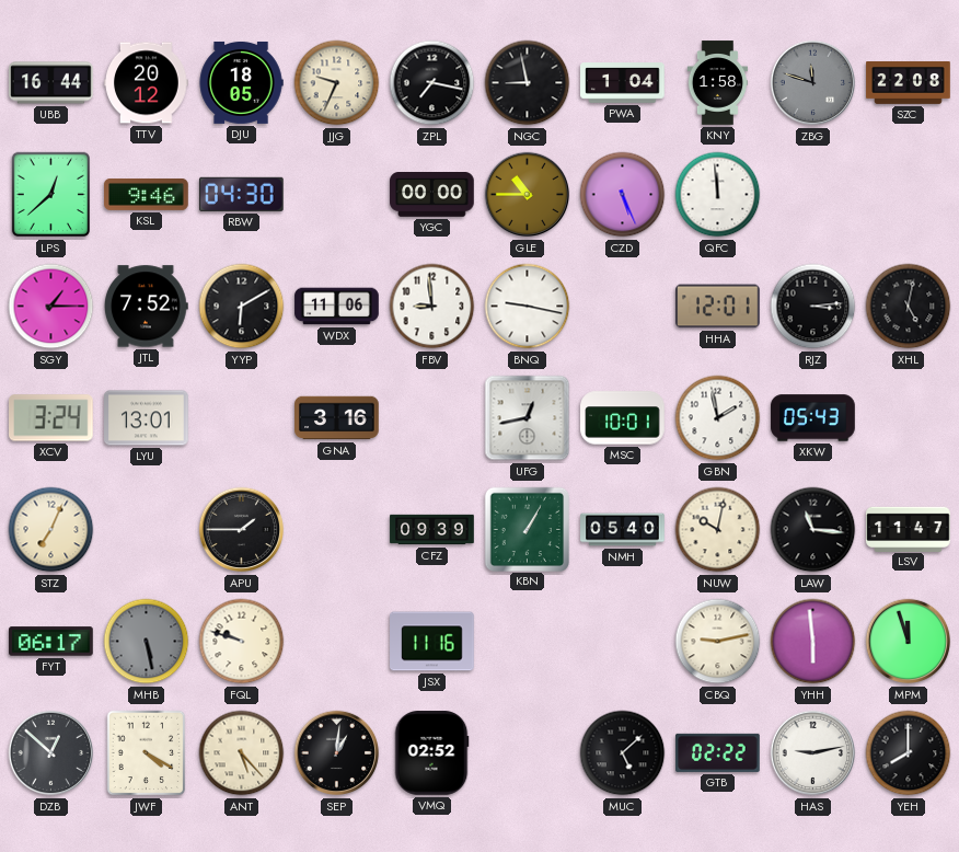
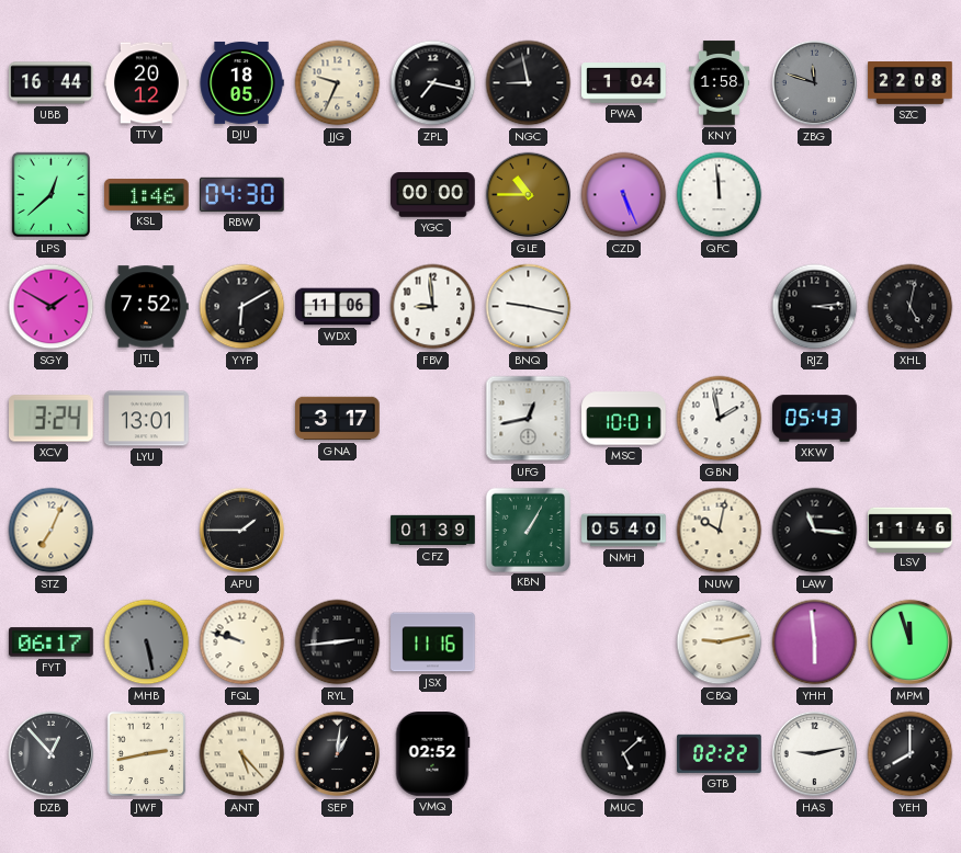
KSL: 9:46 -> 1:46 (147, 195)
SGY: 1:15 -> 1:50 (52, 307)
HHA: 12:01 -> none (718, 307)
GNA: 3:16 -> 3:17 (338, 419)
CFZ: 09:39 -> 01:39 (433, 531)
LSV: 11:47 -> 11:46 (911, 530)
RYL: none -> 2:44 (338, 642)
DZB: 12:52 -> 12:53 (52, 754)
JWF: 4:20 -> 2:43 (147, 754)
